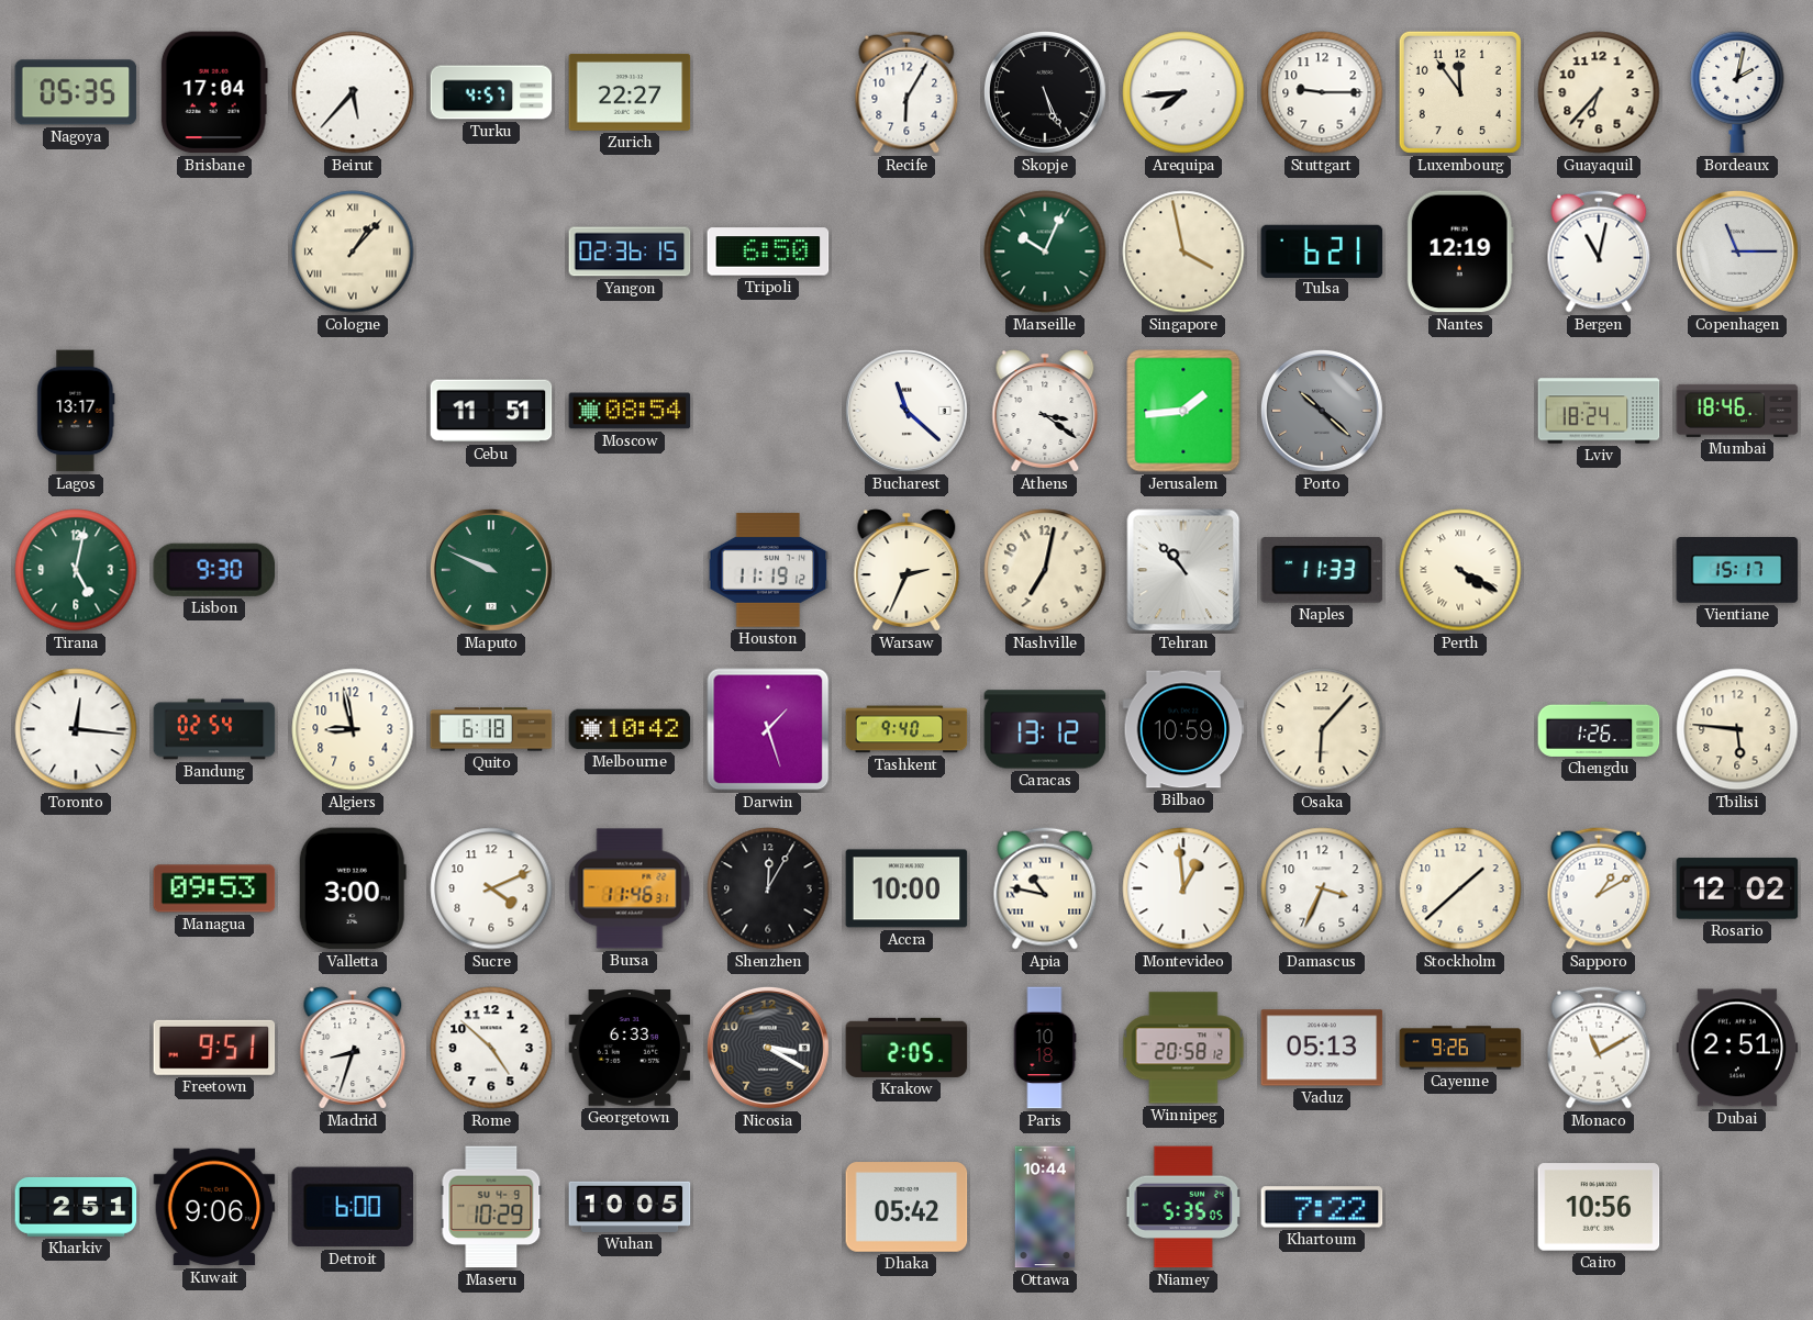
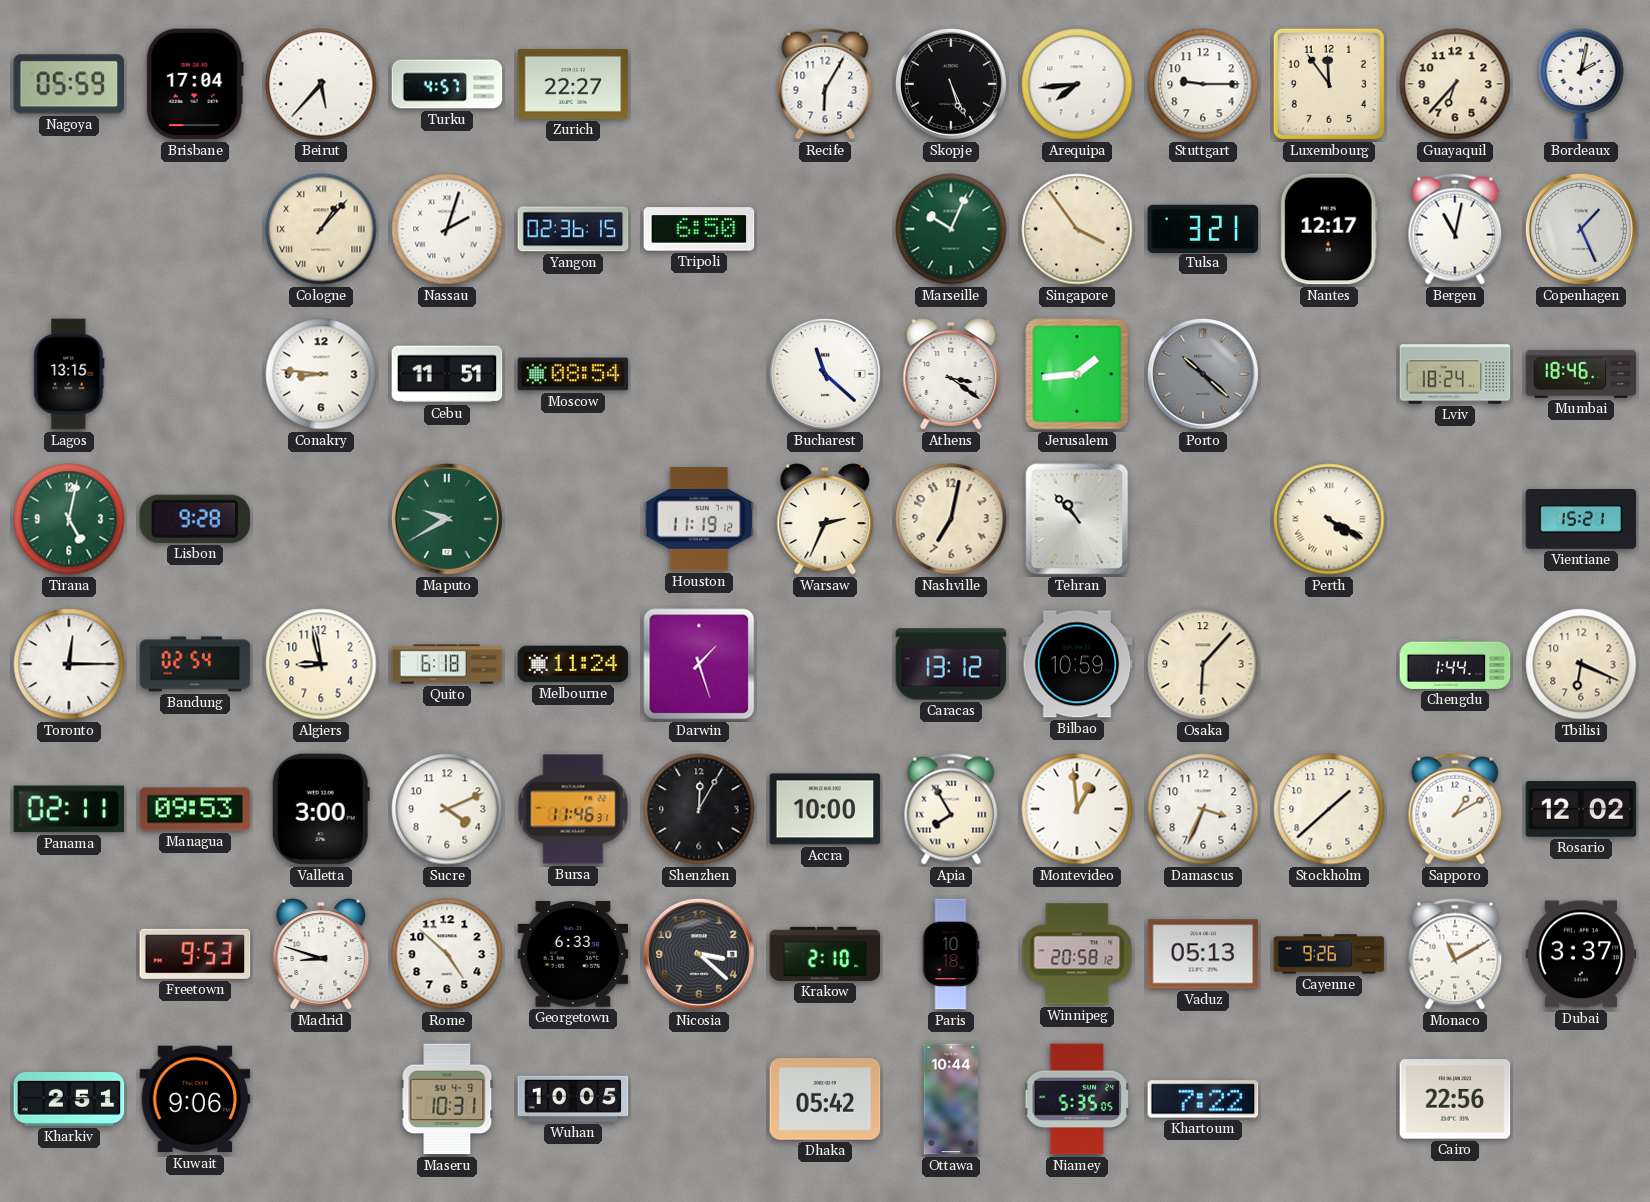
Nagoya: 05:35 -> 05:59 (69, 84)
Nassau: none -> 2:03 (447, 229)
Singapore: 3:58 -> 3:54 (1077, 229)
Tulsa: 6:21 -> 3:21 (1203, 228)
Nantes: 12:19 -> 12:17 (1329, 229)
Copenhagen: 11:15 -> 1:26 (1581, 229)
Lagos: 13:17 -> 13:15 (69, 374)
Conakry: none -> 8:46 (321, 374)
Lisbon: 9:30 -> 9:28 (195, 519)
Maputo: 9:49 -> 9:40 (447, 519)
Naples: 11:33 -> none (1322, 570)
Vientiane: 15:17 -> 15:21 (1581, 520)
Toronto: 12:16 -> 12:15 (69, 664)
Melbourne: 10:42 -> 11:24 (573, 664)
Tashkent: 9:40 -> none (907, 729)
Chengdu: 1:26 -> 1:44 (1455, 664)
Tbilisi: 5:46 -> 6:19 (1581, 664)
Panama: none -> 02:11 (69, 809)
Apia: 10:47 -> 7:55 (951, 809)
Freetown: 9:51 -> 9:53 (195, 954)
Madrid: 8:33 -> 8:48 (321, 954)
Nicosia: 3:20 -> 3:22 (699, 954)
Krakow: 2:05 -> 2:10 (825, 954)
Dubai: 2:51 -> 3:37 (1581, 954)
Detroit: 6:00 -> none (353, 1207)
Maseru: 10:29 -> 10:31 (447, 1099)
Cairo: 10:56 -> 22:56 (1455, 1099)
